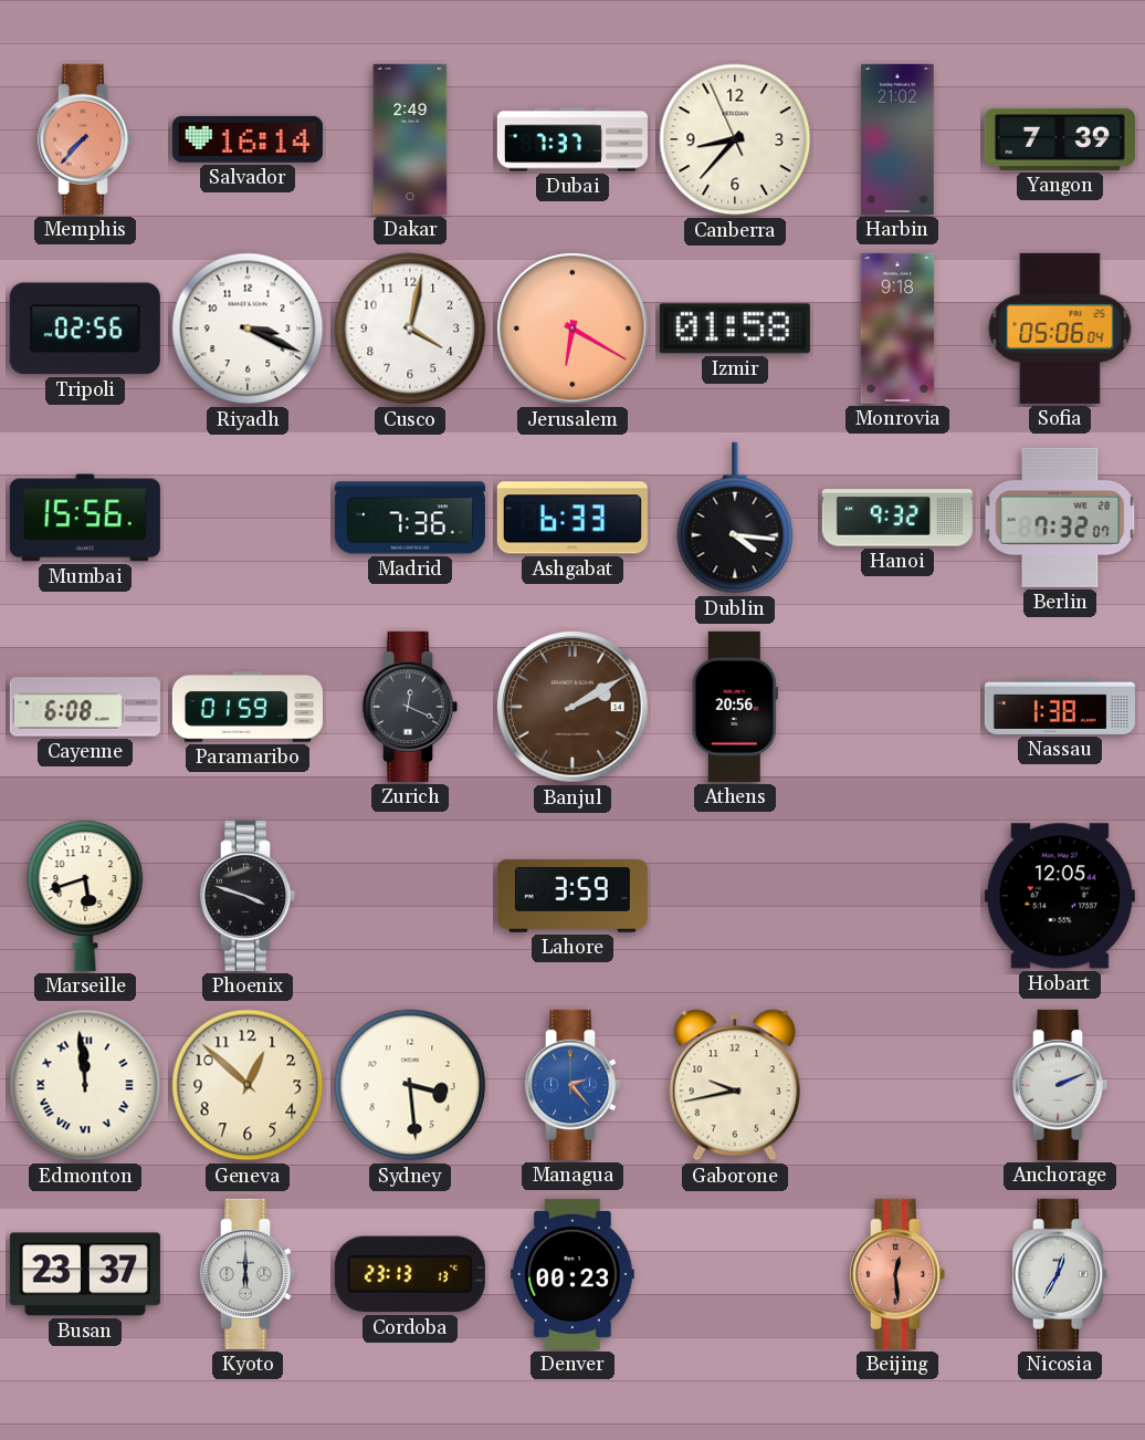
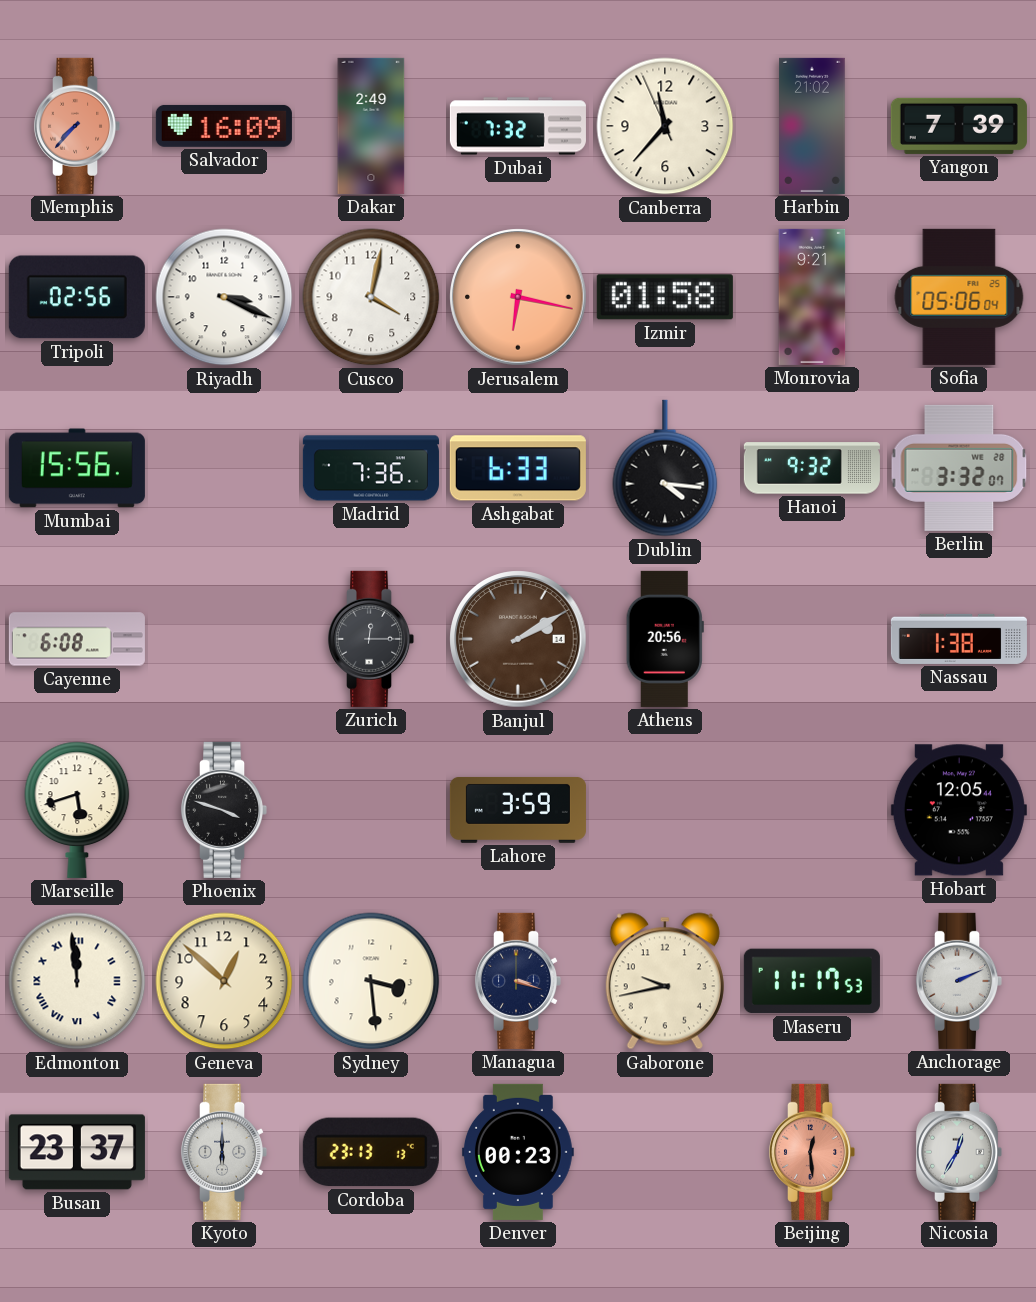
Salvador: 16:14 -> 16:09 (224, 126)
Dubai: 7:37 -> 7:32 (518, 126)
Canberra: 8:36 -> 11:36 (665, 126)
Jerusalem: 6:20 -> 6:17 (518, 297)
Monrovia: 9:18 -> 9:21 (812, 297)
Berlin: 7:32 -> 3:32 (959, 468)
Paramaribo: 01:59 -> none (248, 707)
Zurich: 12:19 -> 12:15 (371, 639)
Managua: 2:23 -> 3:18 (518, 981)
Managua dial: blue -> navy (518, 981)
Maseru: none -> 11:17 (812, 981)
